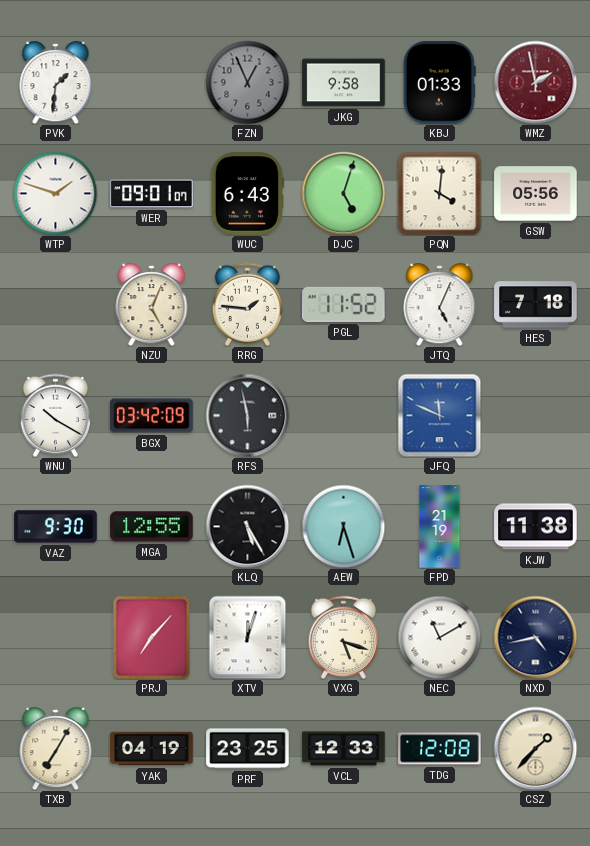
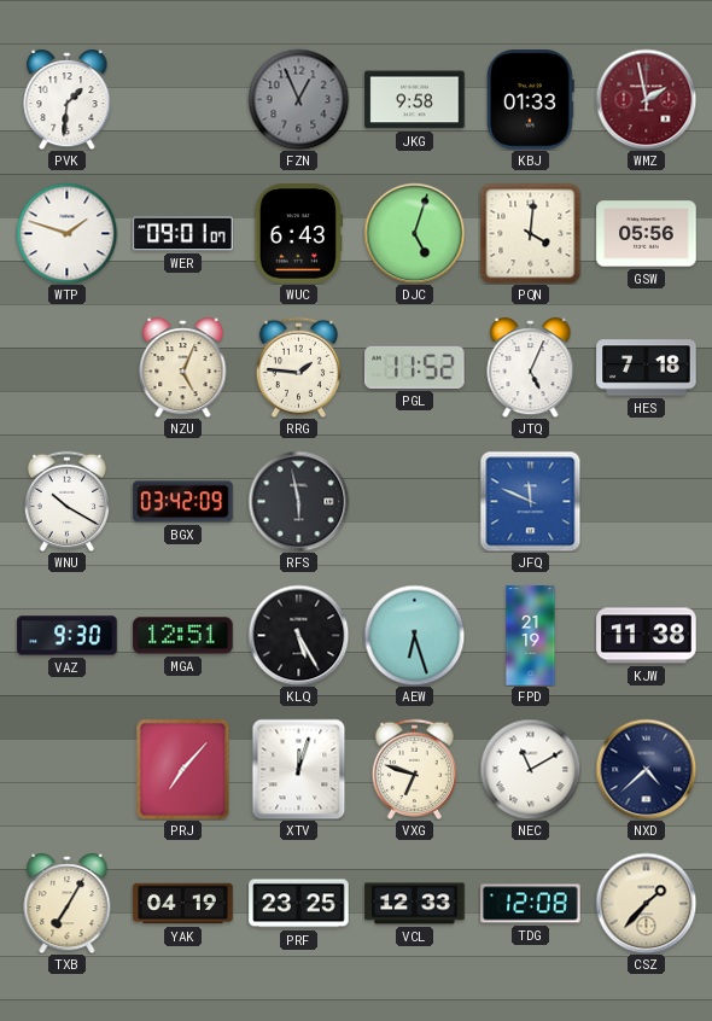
MGA: 12:55 -> 12:51 (183, 636)
VXG: 5:18 -> 6:48 (414, 769)
NXD: 4:43 -> 4:38 (646, 769)
